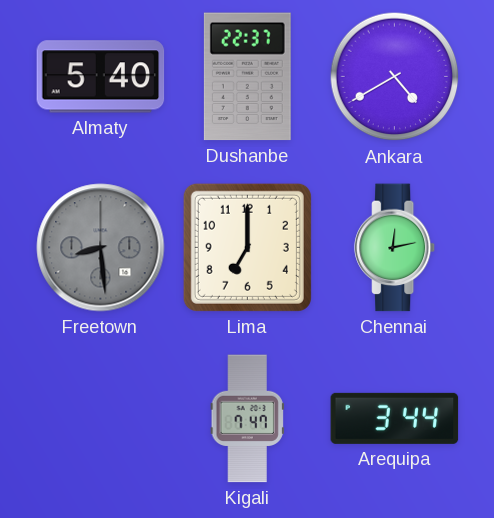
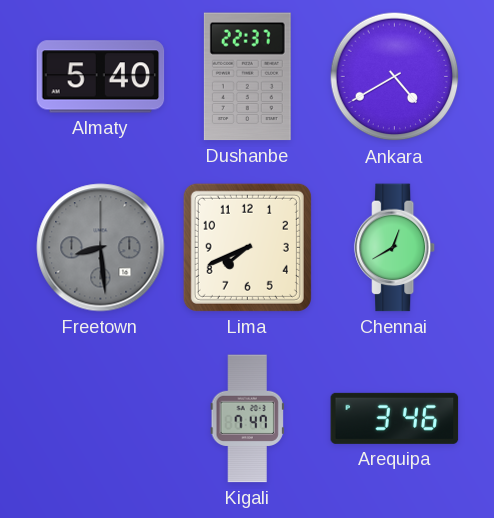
Lima: 7:00 -> 7:41 (247, 247)
Chennai: 12:13 -> 12:40 (395, 248)
Arequipa: 3:44 -> 3:46 (395, 418)
